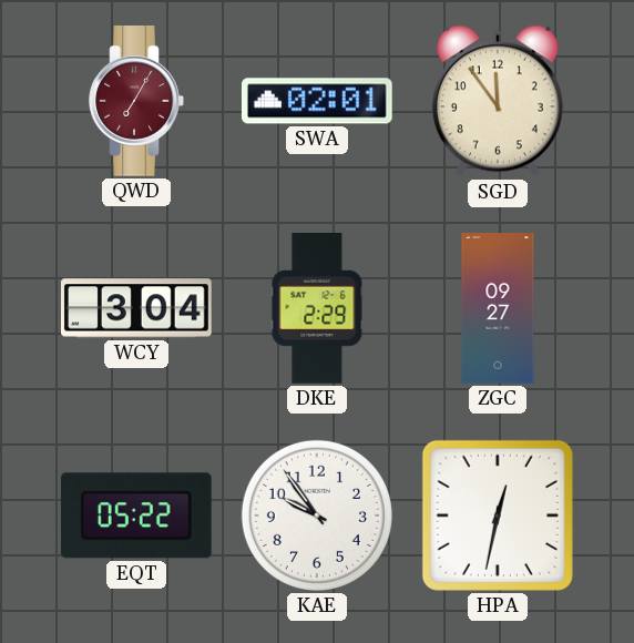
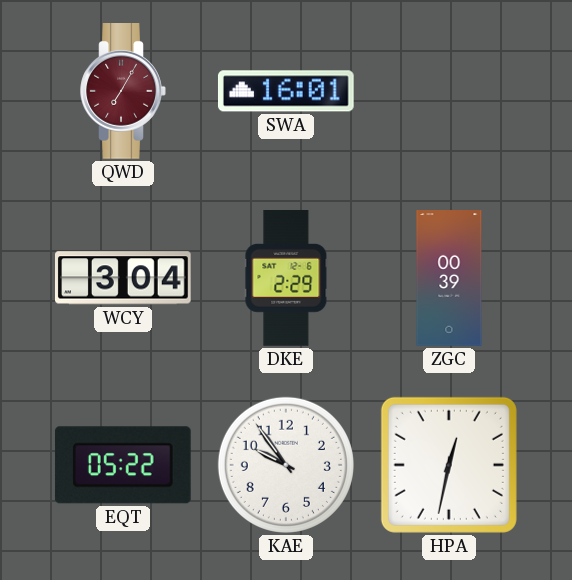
SWA: 02:01 -> 16:01 (286, 91)
SGD: 11:54 -> none (498, 101)
ZGC: 09:27 -> 00:39 (449, 278)
